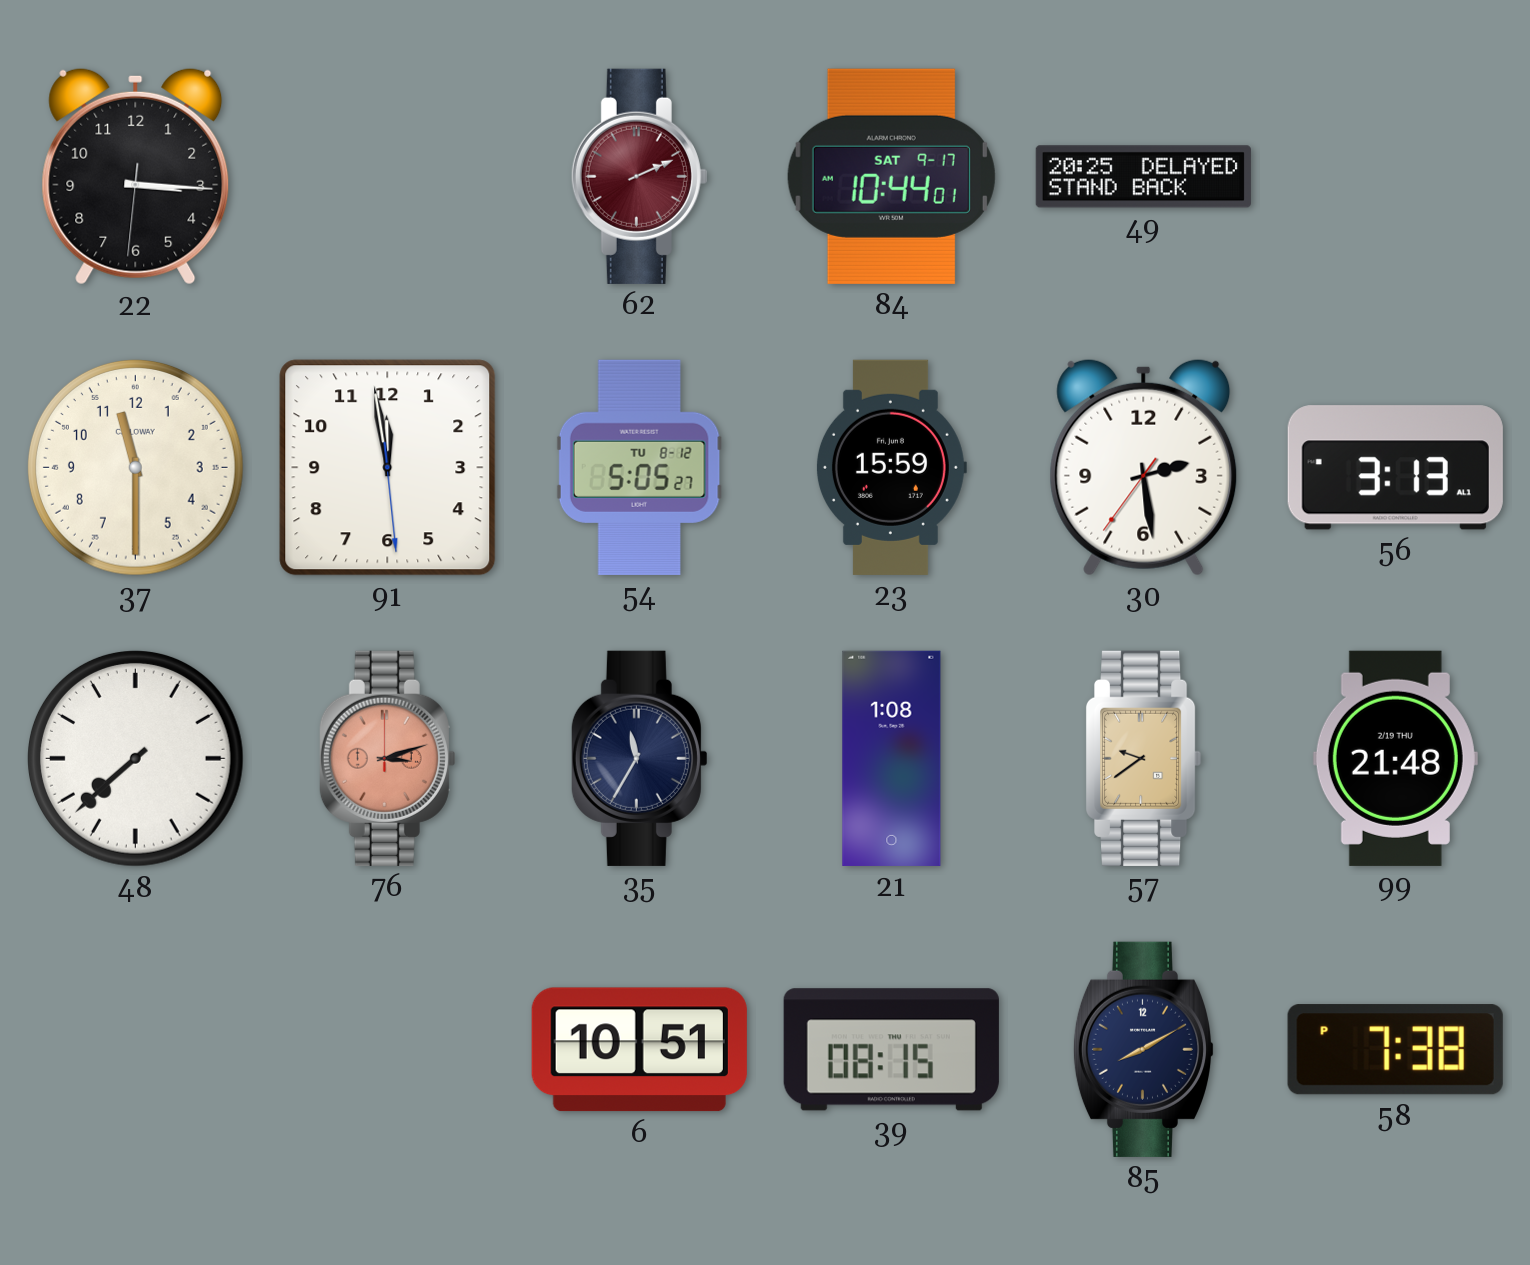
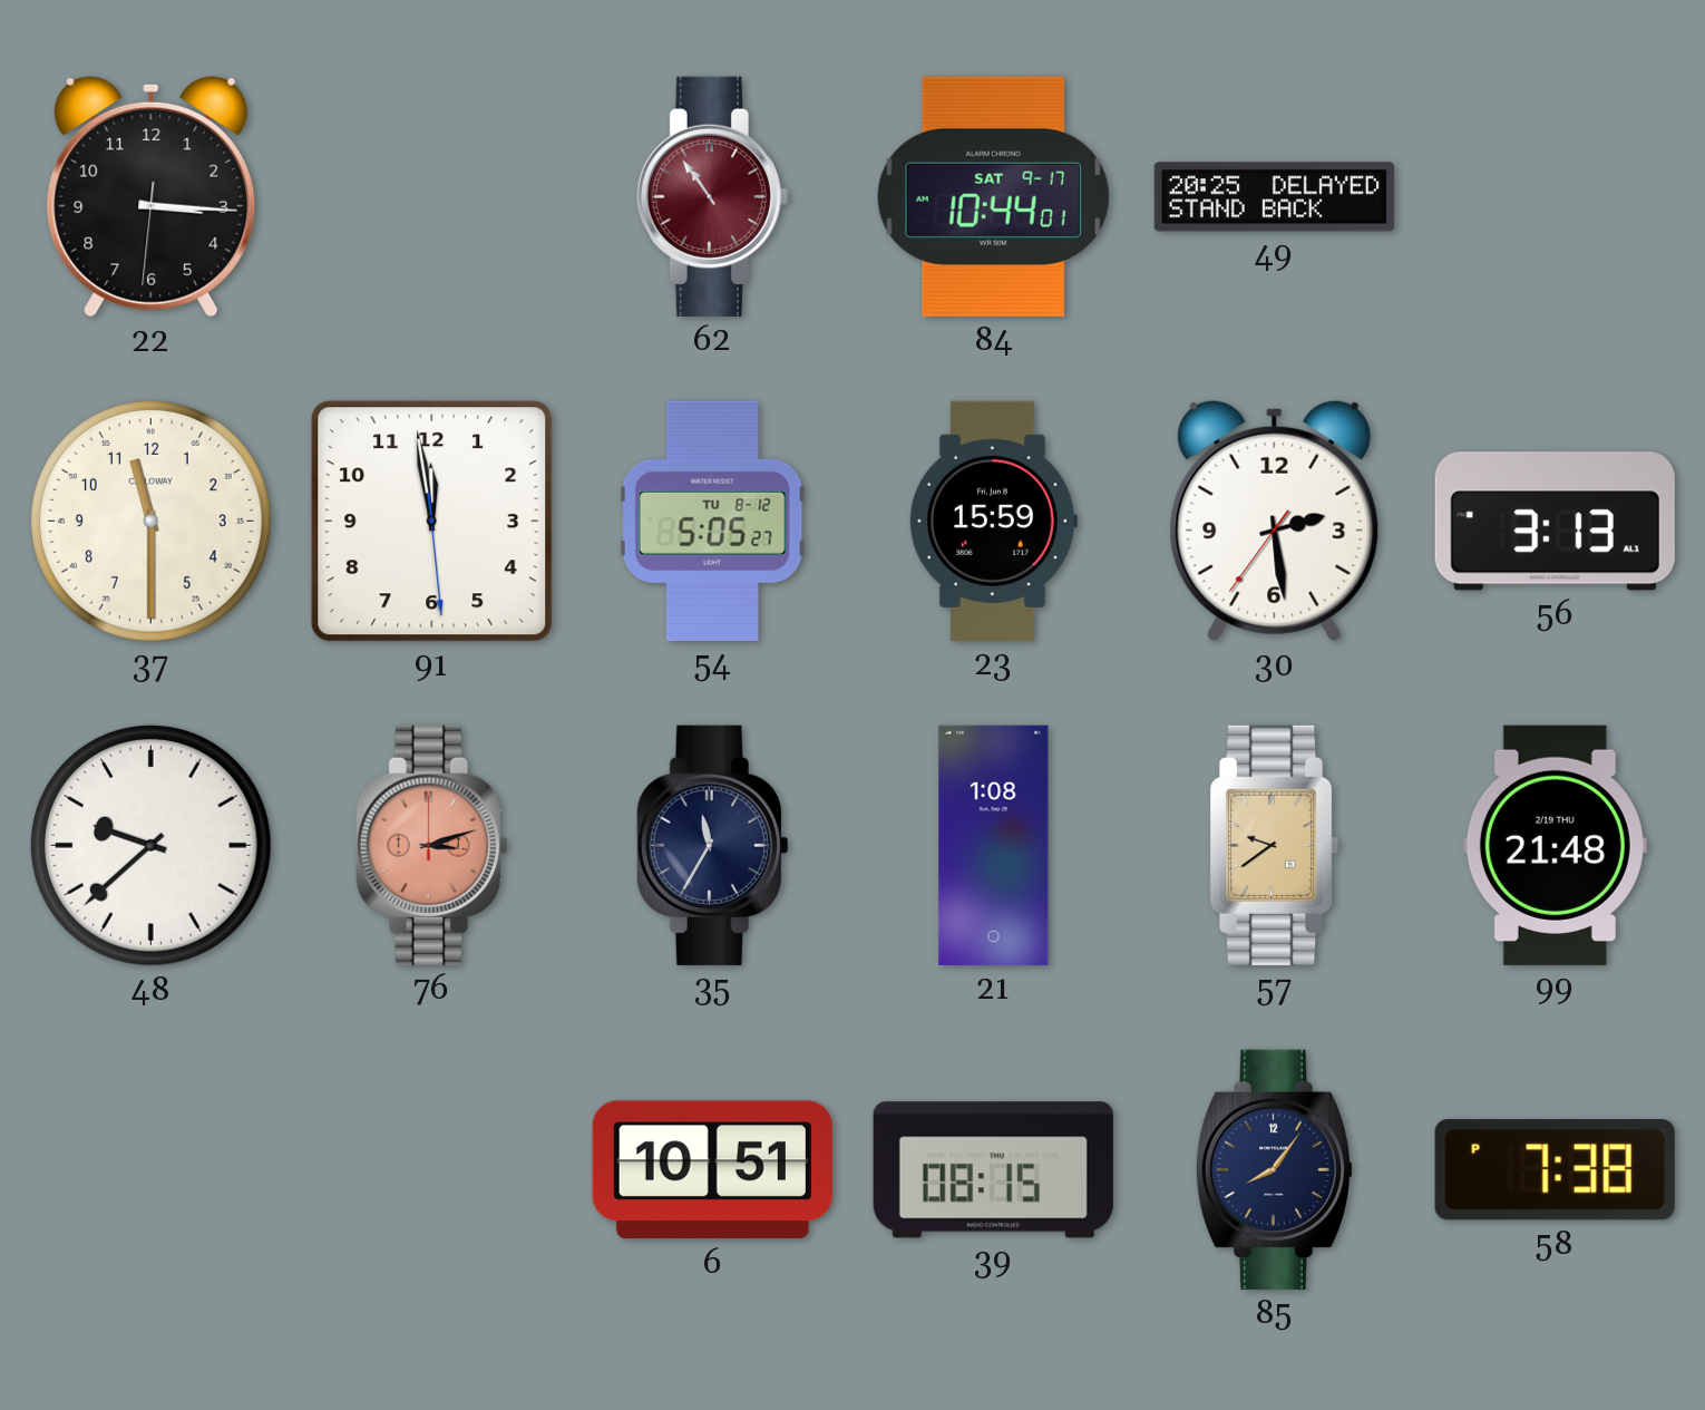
62: 2:11 -> 10:54 (712, 196)
48: 7:38 -> 9:38 (150, 845)
85: 8:10 -> 8:06 (1275, 1169)
